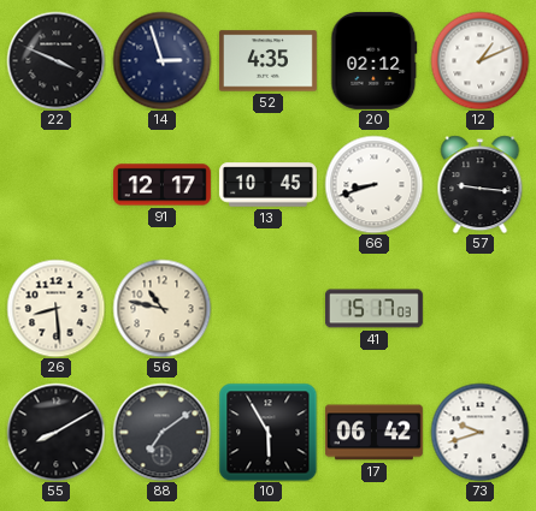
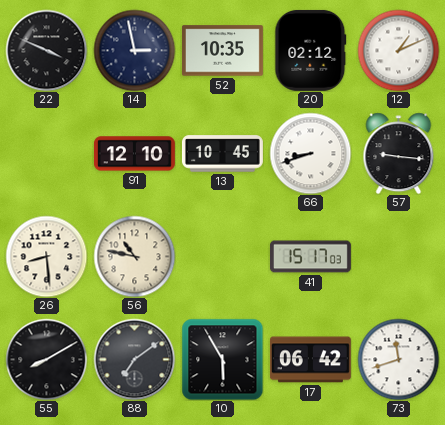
14: 2:57 -> 2:58 (134, 50)
52: 4:35 -> 10:35 (222, 51)
91: 12:17 -> 12:10 (134, 154)
73: 9:42 -> 11:42 (398, 359)
